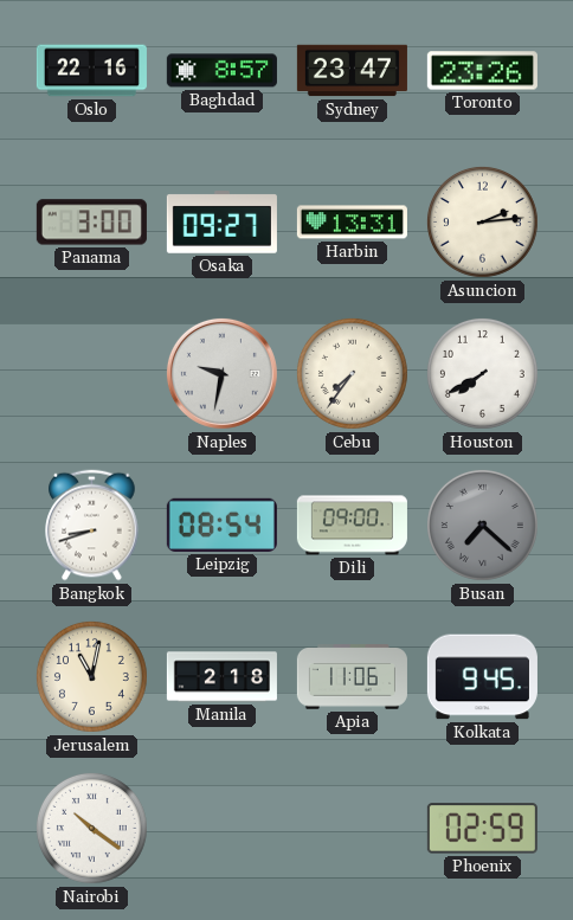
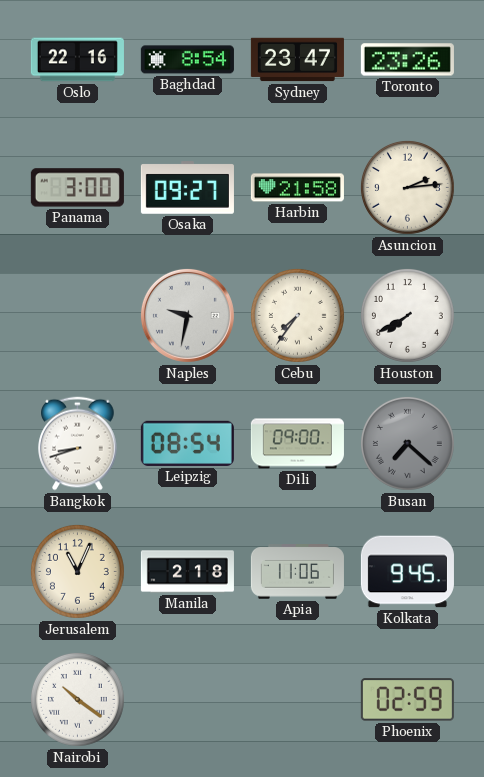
Baghdad: 8:57 -> 8:54 (187, 60)
Harbin: 13:31 -> 21:58 (297, 188)
Jerusalem: 11:02 -> 11:04 (77, 571)
